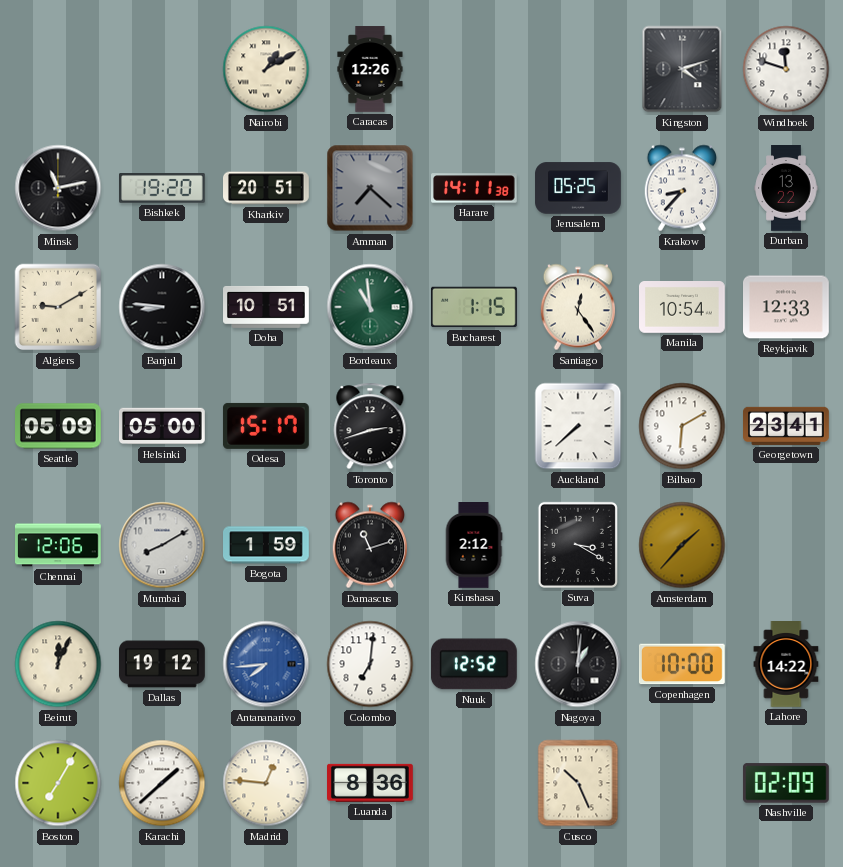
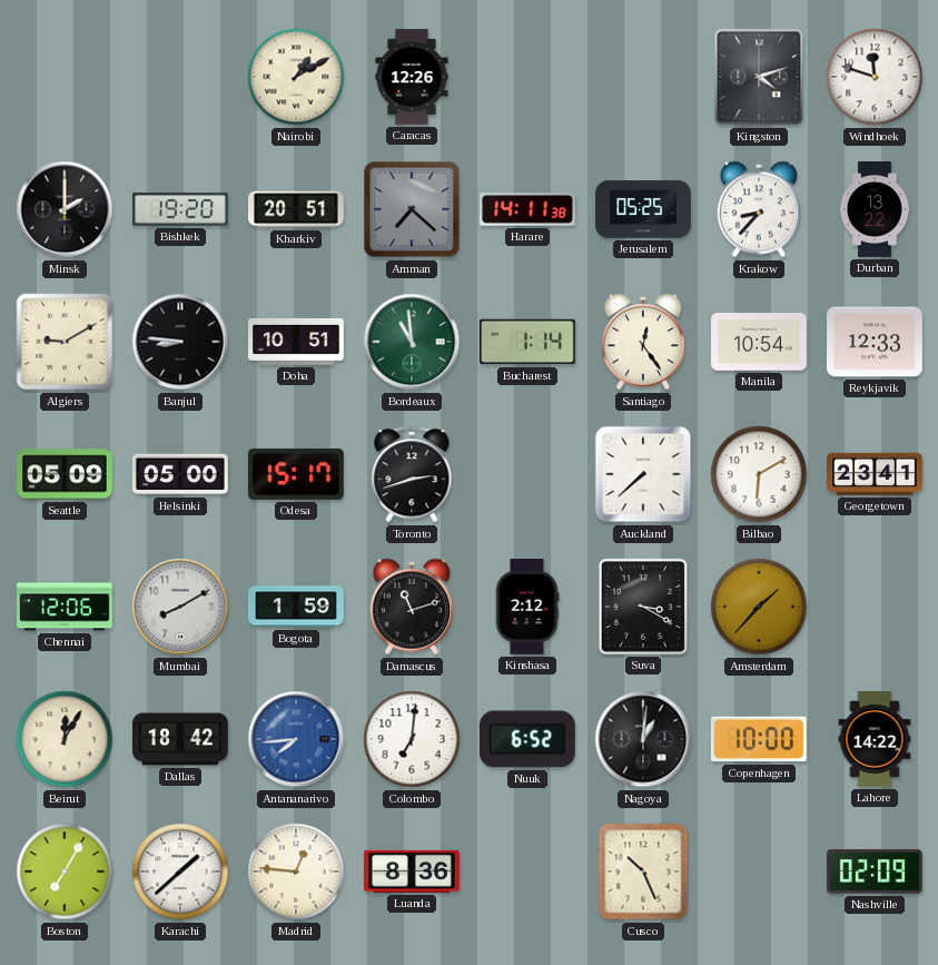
Minsk: 11:13 -> 2:00 (65, 209)
Bucharest: 1:15 -> 1:14 (529, 342)
Beirut: 12:04 -> 12:05 (65, 739)
Dallas: 19:12 -> 18:42 (181, 739)
Nuuk: 12:52 -> 6:52 (527, 739)
